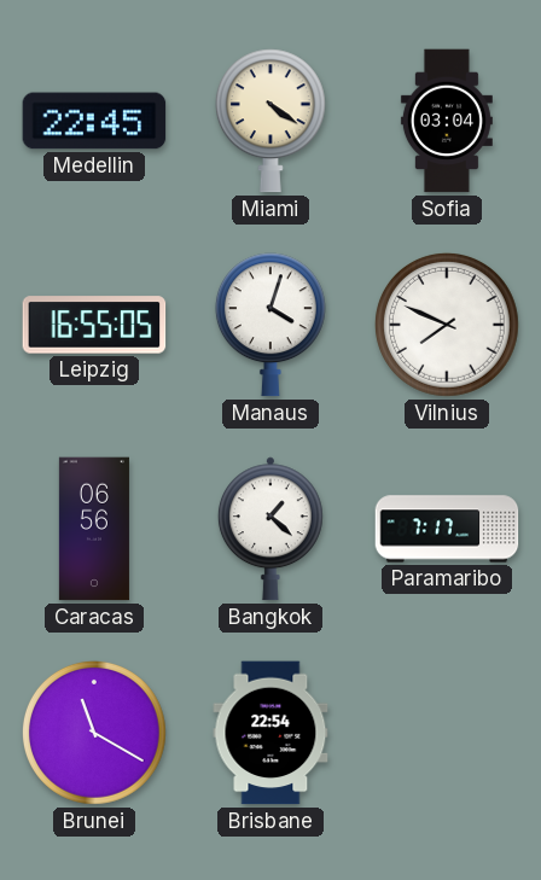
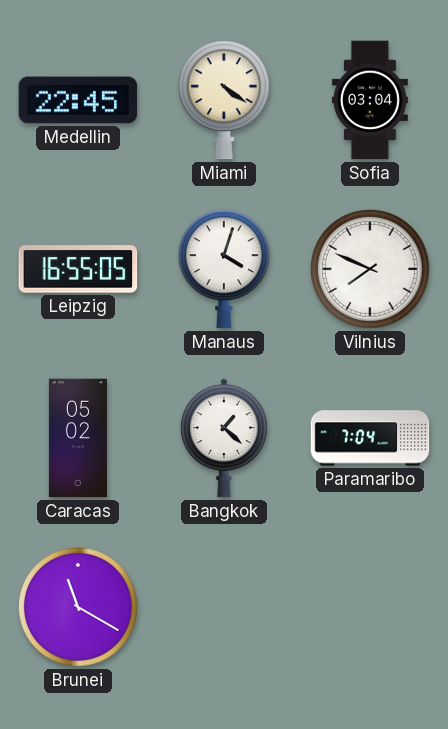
Caracas: 06:56 -> 05:02 (78, 438)
Paramaribo: 7:17 -> 7:04 (370, 438)
Brisbane: 22:54 -> none (270, 733)
